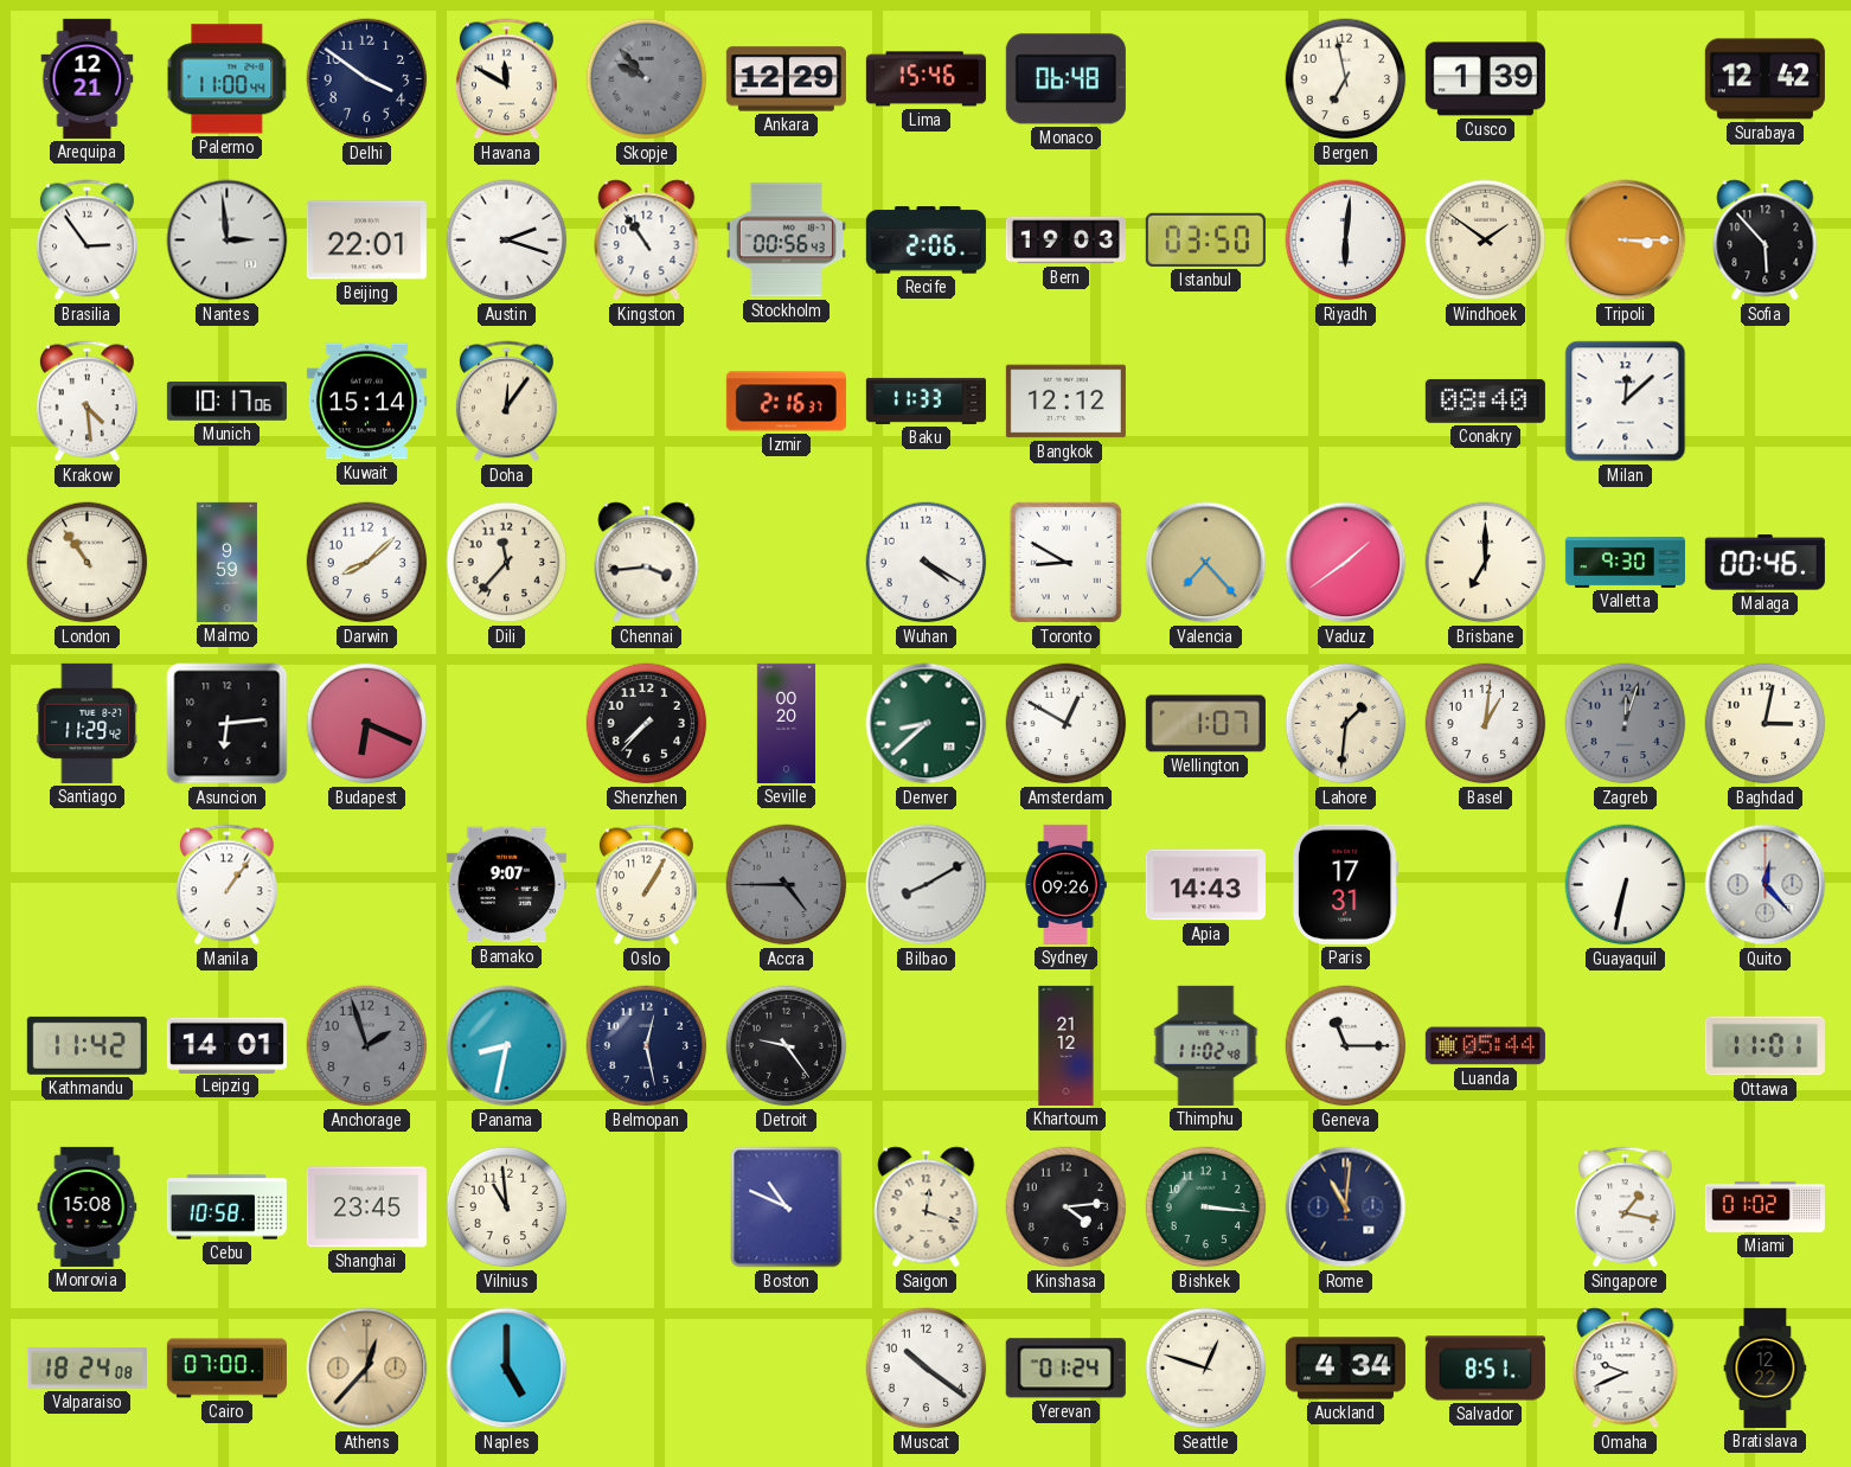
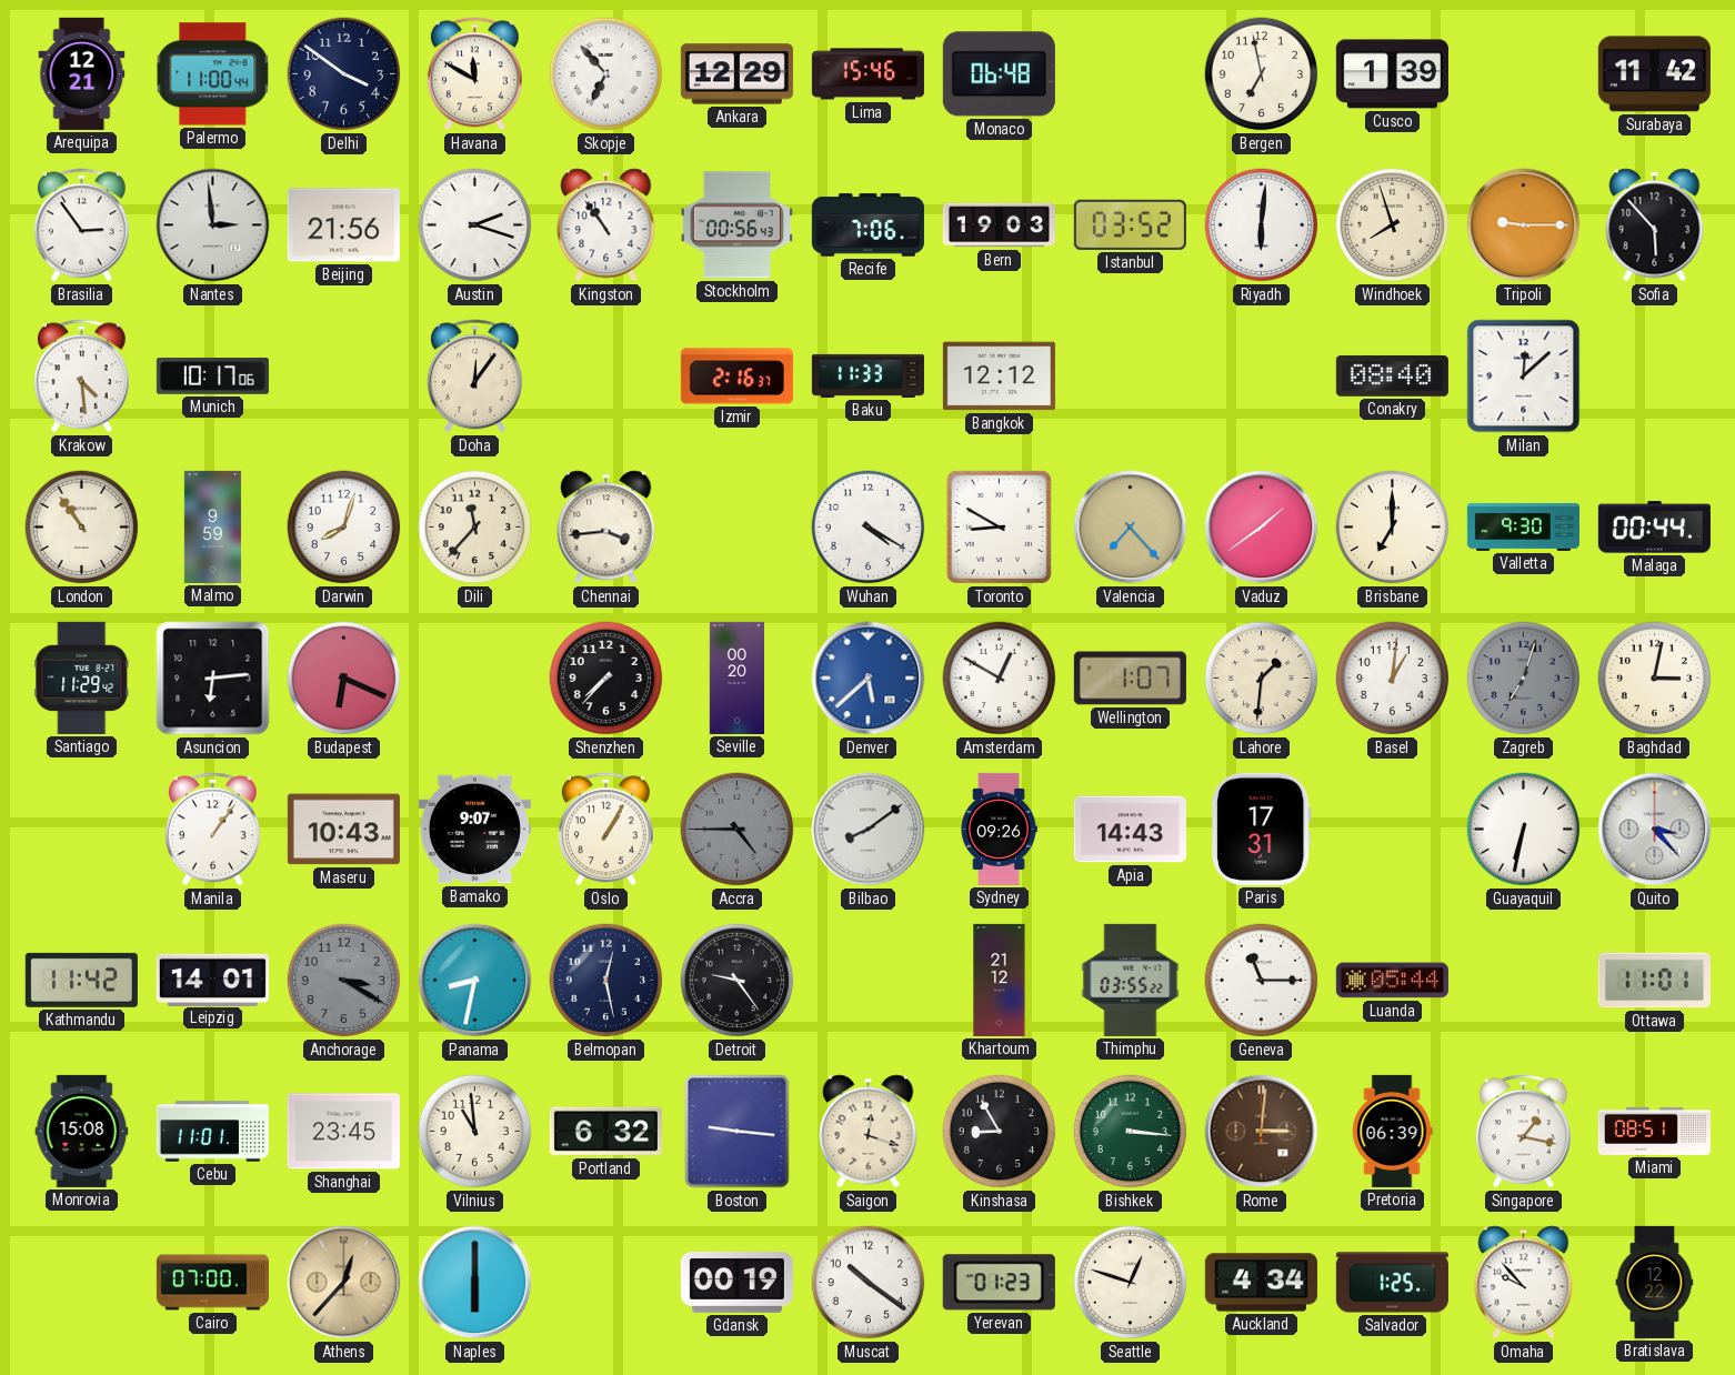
Skopje: 9:53 -> 6:53 (606, 74)
Skopje dial: grey -> white (606, 74)
Surabaya: 12:42 -> 11:42 (1654, 74)
Beijing: 22:01 -> 21:56 (343, 225)
Recife: 2:06 -> 7:06 (867, 225)
Istanbul: 03:50 -> 03:52 (1130, 224)
Windhoek: 1:51 -> 7:57 (1393, 225)
Tripoli: 3:15 -> 9:15 (1524, 225)
Kuwait: 15:14 -> none (366, 402)
Darwin: 8:08 -> 8:03 (344, 528)
Malaga: 00:46 -> 00:44 (1654, 528)
Denver: 8:38 -> 5:38 (869, 679)
Denver dial: green -> blue (869, 679)
Zagreb: 12:03 -> 7:03 (1524, 679)
Maseru: none -> 10:43 (343, 830)
Bilbao: 8:10 -> 8:09 (869, 830)
Quito: 12:23 -> 3:23 (1655, 830)
Anchorage: 1:57 -> 3:20 (344, 981)
Thimphu: 11:02 -> 03:55 (1131, 980)
Cebu: 10:58 -> 11:01 (212, 1132)
Portland: none -> 6:32 (605, 1132)
Boston: 10:49 -> 9:16 (738, 1132)
Kinshasa: 4:14 -> 8:55 (1000, 1132)
Rome: 11:01 -> 3:01 (1262, 1132)
Rome dial: navy -> brown (1262, 1132)
Pretoria: none -> 06:39 (1392, 1131)
Miami: 01:02 -> 08:51 (1654, 1131)
Valparaiso: 18:24 -> none (87, 1369)
Naples: 5:00 -> 6:00 (475, 1283)
Gdansk: none -> 00:19 (736, 1282)
Yerevan: 01:24 -> 01:23 (999, 1283)
Salvador: 8:51 -> 1:25 (1392, 1283)
Omaha: 9:41 -> 9:53 (1524, 1283)
